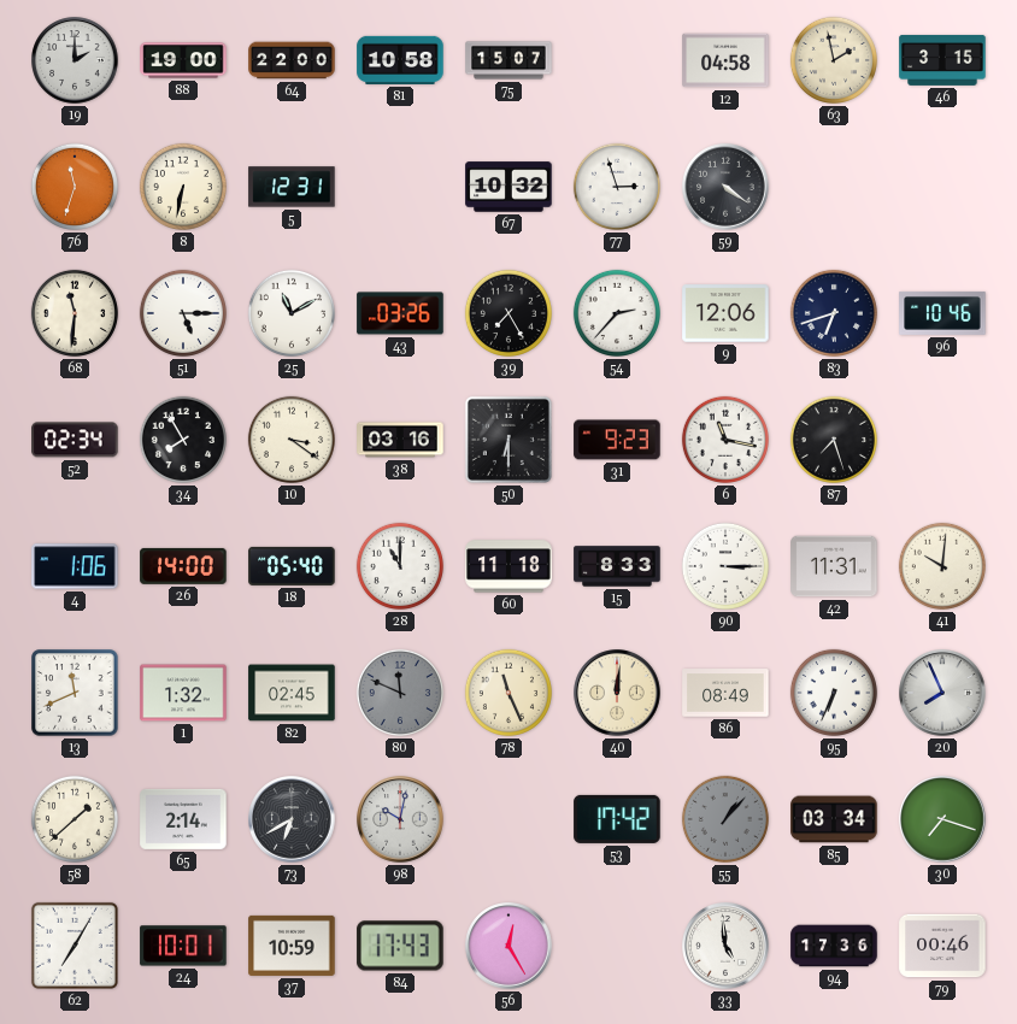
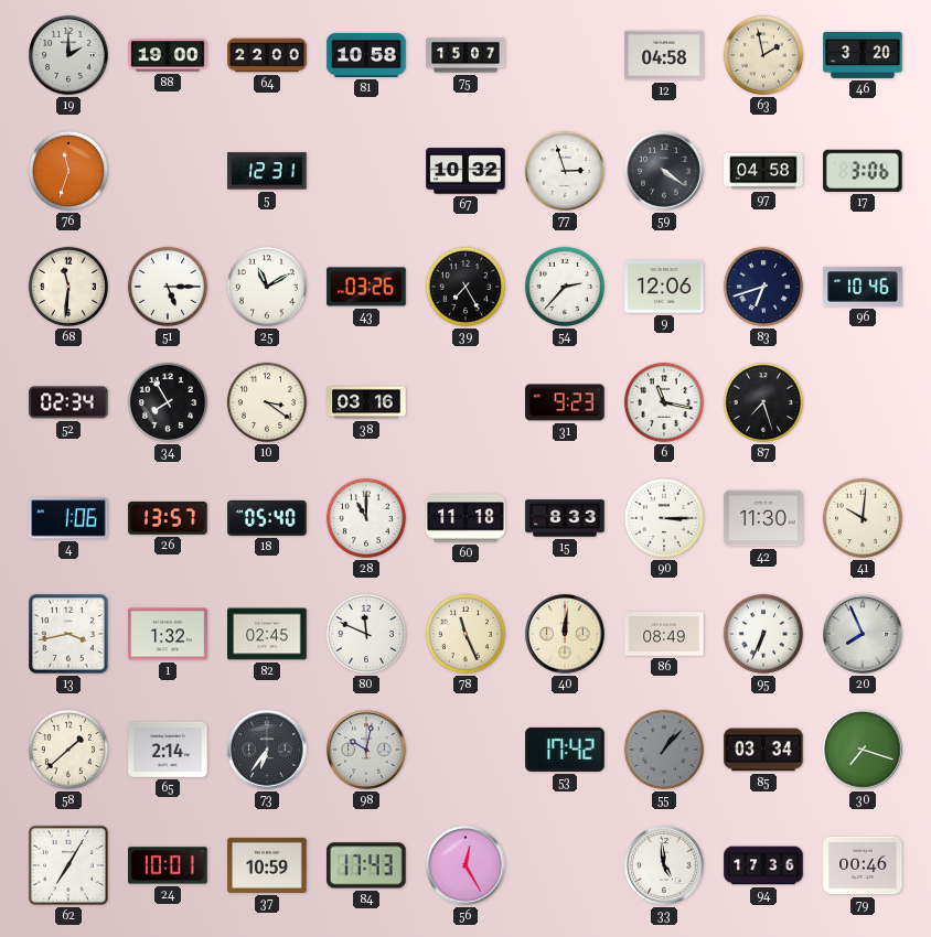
46: 3:15 -> 3:20 (863, 55)
8: 6:32 -> none (183, 187)
97: none -> 04:58 (763, 171)
17: none -> 3:06 (863, 171)
50: 6:30 -> none (508, 440)
26: 14:00 -> 13:57 (168, 518)
42: 11:31 -> 11:30 (763, 518)
13: 11:41 -> 3:43 (68, 634)
80 dial: grey -> white (366, 634)
73: 6:40 -> 6:36 (267, 750)
